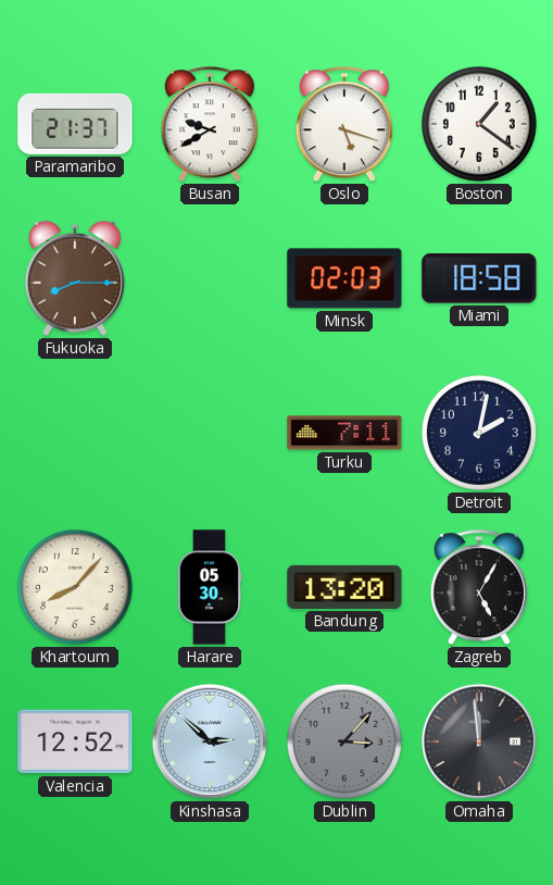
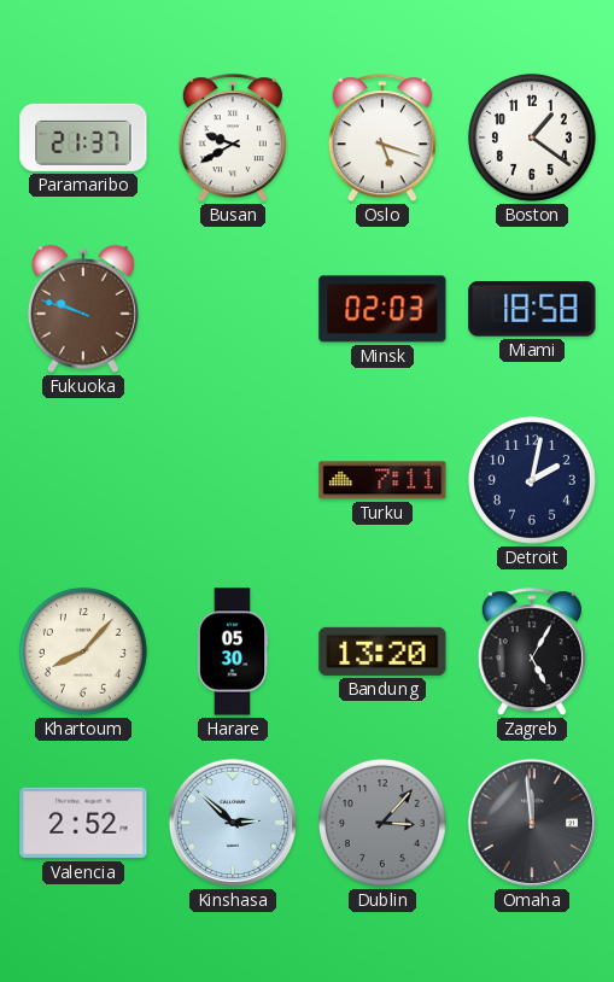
Fukuoka: 8:15 -> 9:48 (83, 309)
Valencia: 12:52 -> 2:52 (83, 823)
